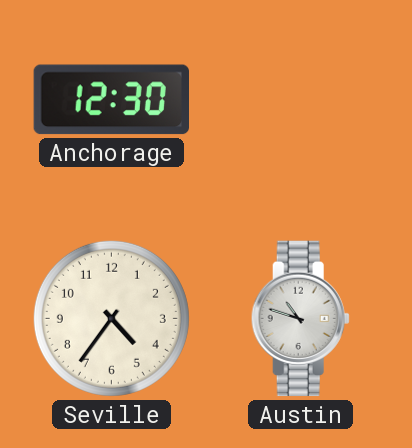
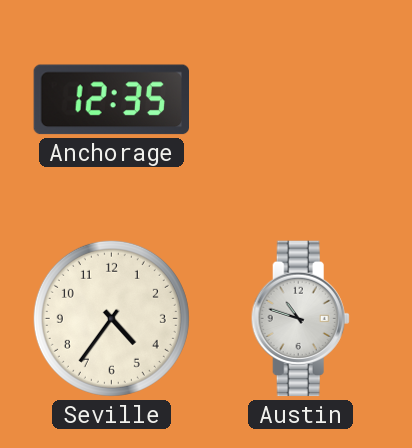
Anchorage: 12:30 -> 12:35 (111, 100)
